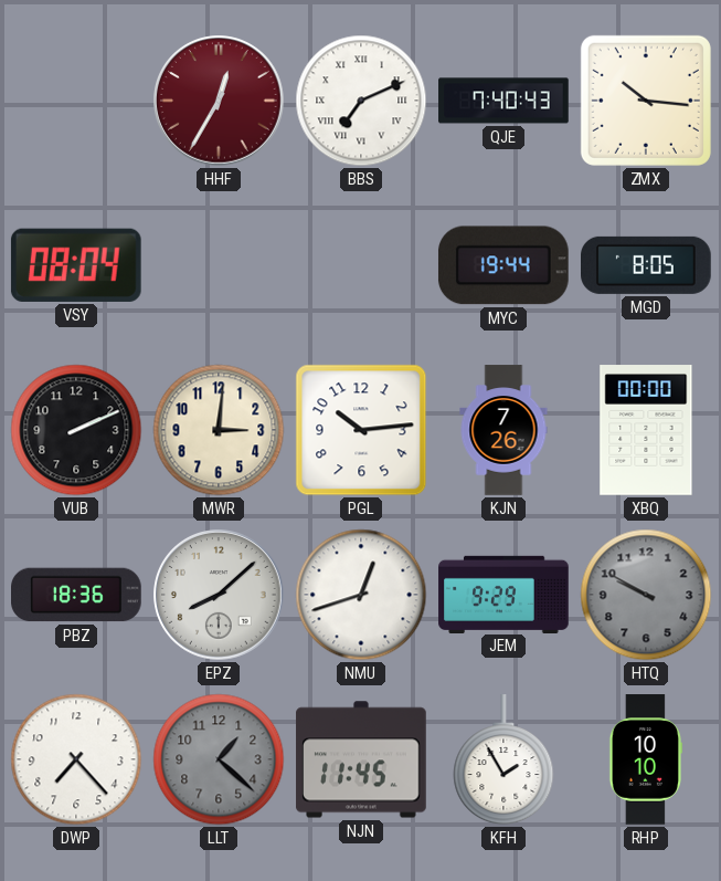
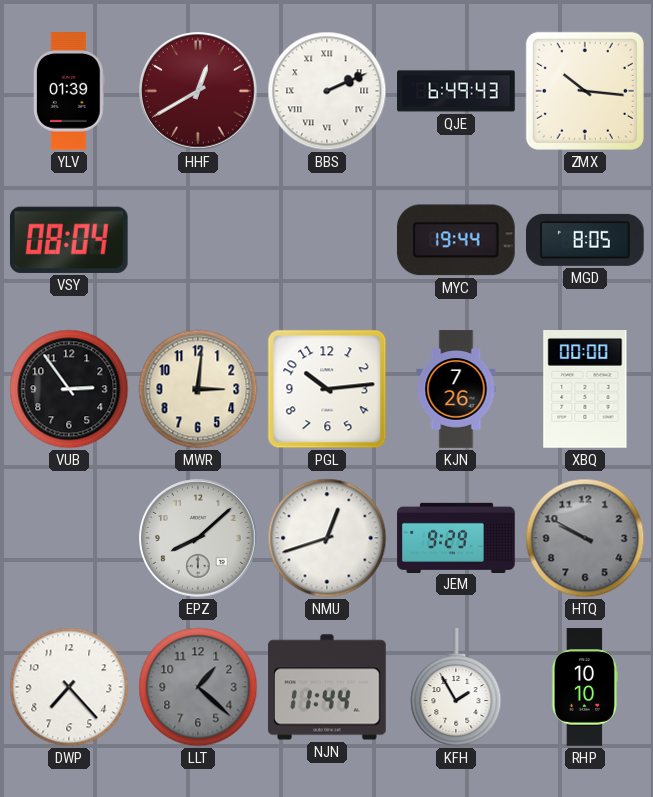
YLV: none -> 01:39 (69, 91)
HHF: 12:35 -> 12:40 (198, 91)
BBS: 7:11 -> 2:11 (327, 91)
QJE: 7:40 -> 6:49 (456, 91)
VUB: 2:11 -> 2:54 (69, 389)
PBZ: 18:36 -> none (76, 595)
NJN: 11:45 -> 11:44 (327, 687)
